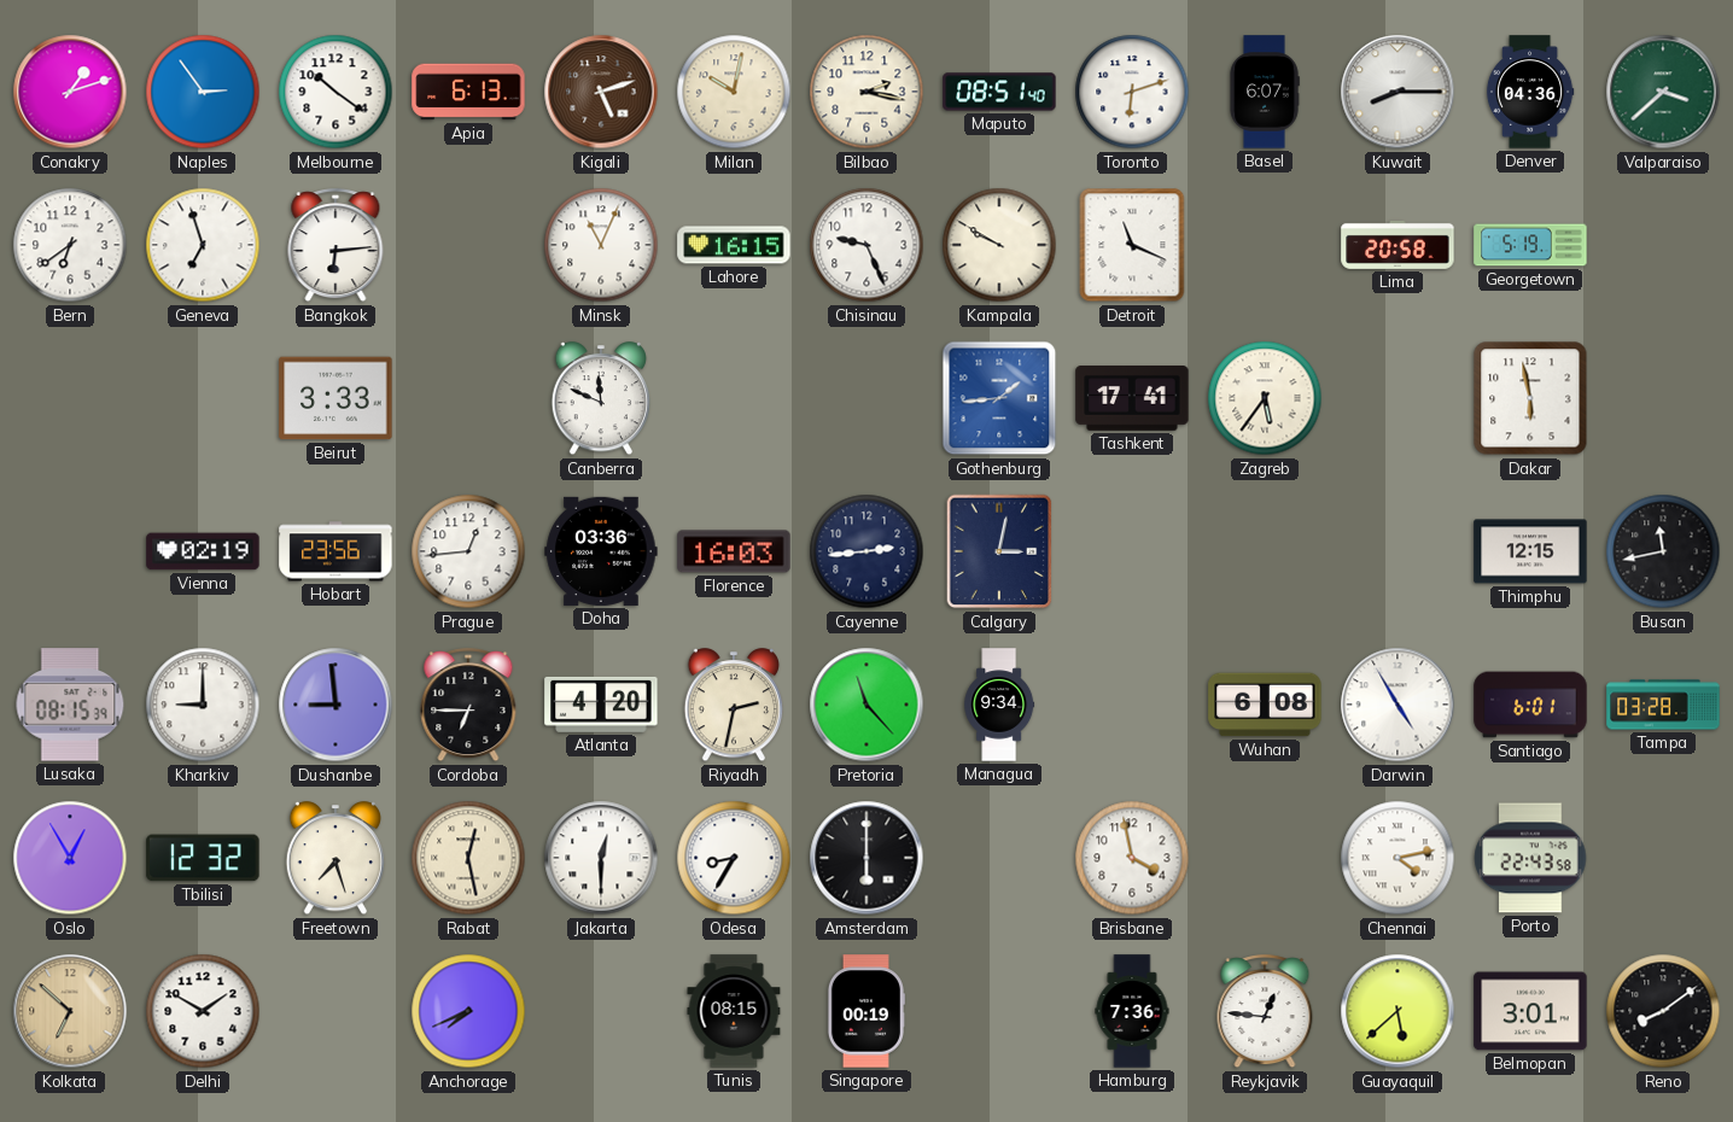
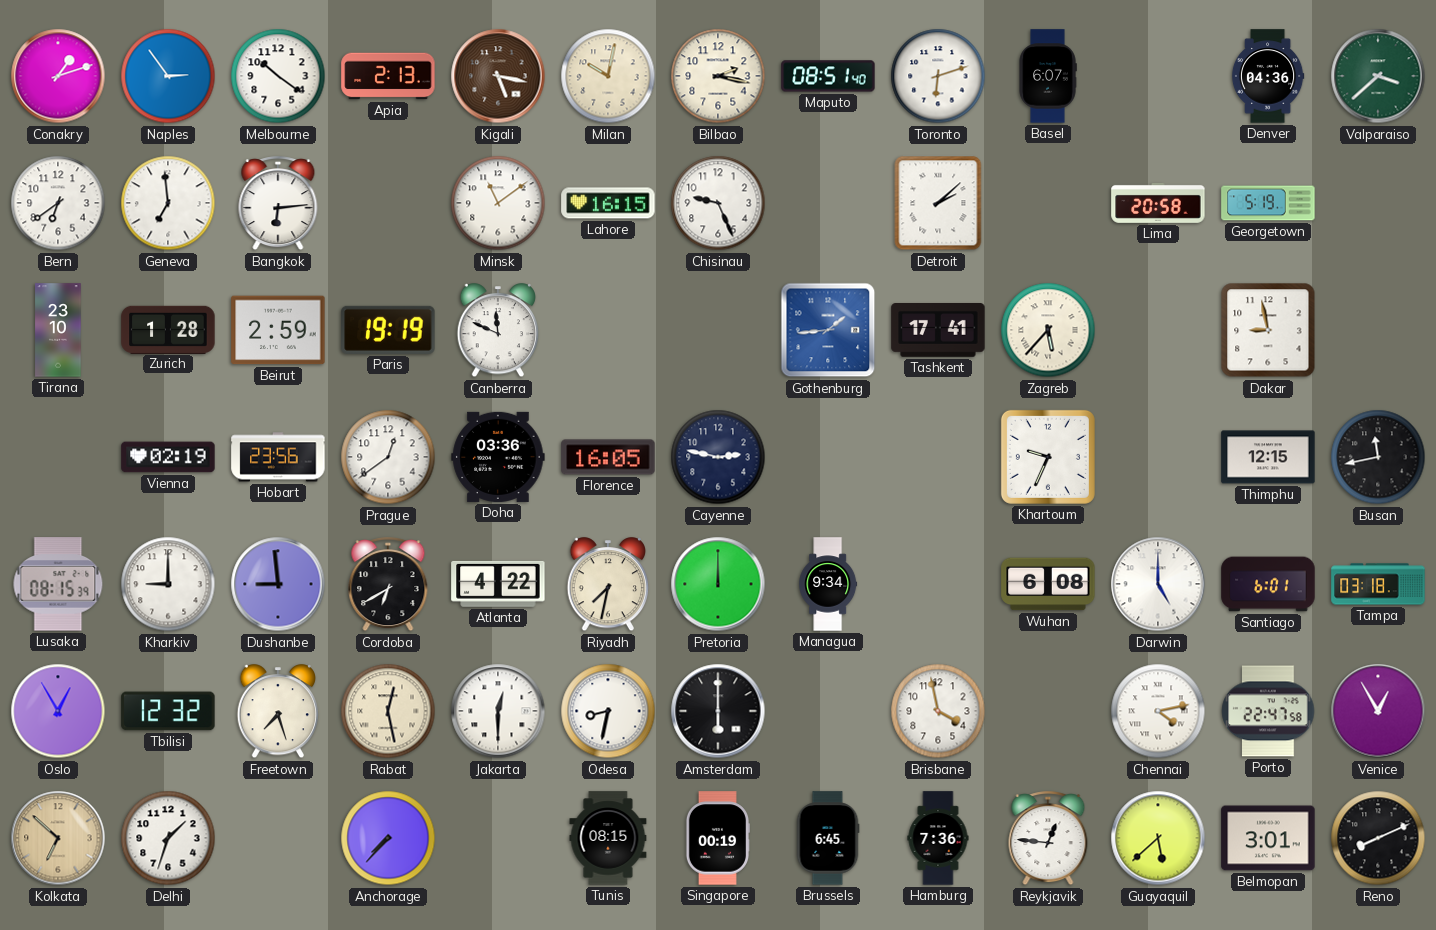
Apia: 6:13 -> 2:13 (388, 76)
Kigali: 5:12 -> 5:17 (498, 76)
Kuwait: 8:15 -> none (1398, 92)
Geneva: 6:57 -> 6:59 (168, 203)
Minsk: 11:04 -> 11:09 (498, 203)
Kampala: 9:50 -> none (999, 245)
Detroit: 11:19 -> 2:08 (938, 203)
Tirana: none -> 23:10 (58, 330)
Zurich: none -> 1:28 (168, 329)
Beirut: 3:33 -> 2:59 (278, 330)
Paris: none -> 19:19 (388, 330)
Zagreb: 5:36 -> 5:37 (1048, 330)
Dakar: 5:58 -> 8:58 (1268, 330)
Prague: 12:44 -> 12:39 (388, 457)
Florence: 16:03 -> 16:05 (608, 457)
Cayenne: 2:44 -> 2:47 (718, 457)
Calgary: 3:02 -> none (999, 551)
Khartoum: none -> 9:34 (1048, 457)
Cordoba: 6:45 -> 6:40 (388, 585)
Atlanta: 4:20 -> 4:22 (498, 584)
Riyadh: 2:32 -> 7:32 (608, 585)
Pretoria: 11:23 -> 12:00 (718, 584)
Darwin: 4:55 -> 5:00 (1158, 584)
Tampa: 03:28 -> 03:18 (1378, 584)
Odesa: 8:35 -> 8:32 (608, 711)
Porto: 22:43 -> 22:47 (1268, 711)
Venice: none -> 12:55 (1378, 711)
Delhi: 1:50 -> 1:33 (168, 838)
Anchorage: 7:41 -> 7:37 (388, 838)
Brussels: none -> 6:45 (828, 838)
Reno: 8:09 -> 8:11 (1378, 838)
